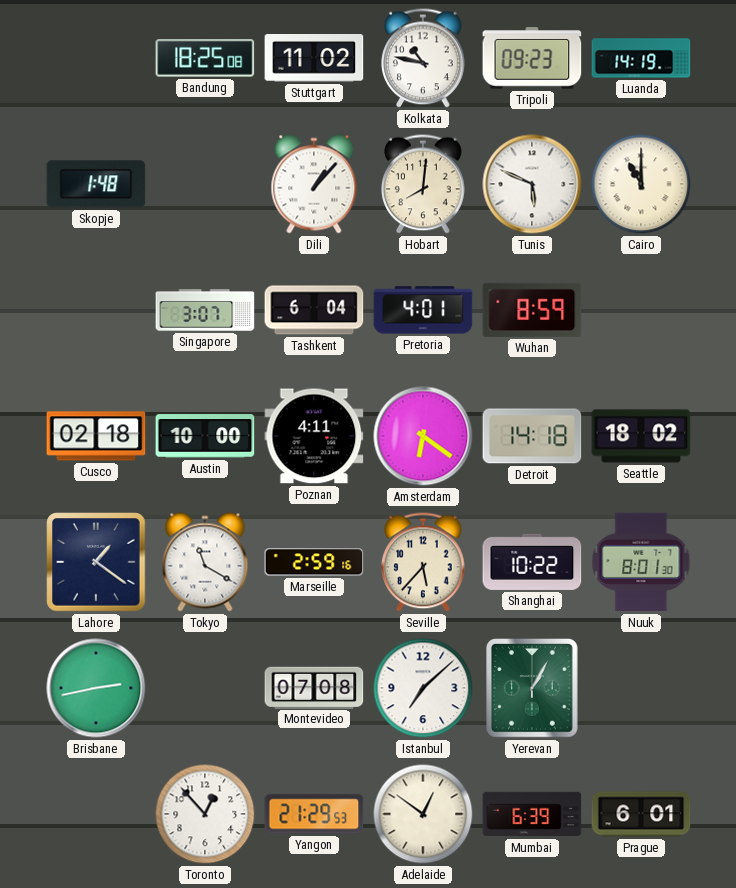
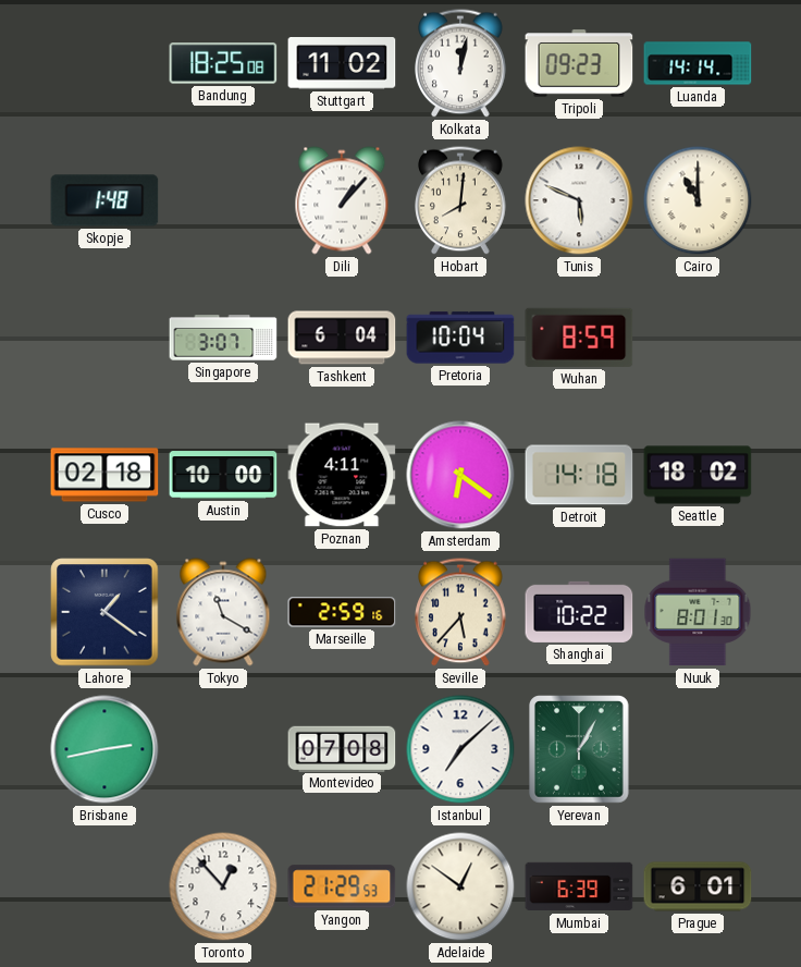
Kolkata: 10:47 -> 12:02 (460, 63)
Luanda: 14:19 -> 14:14 (698, 63)
Pretoria: 4:01 -> 10:04 (460, 338)
